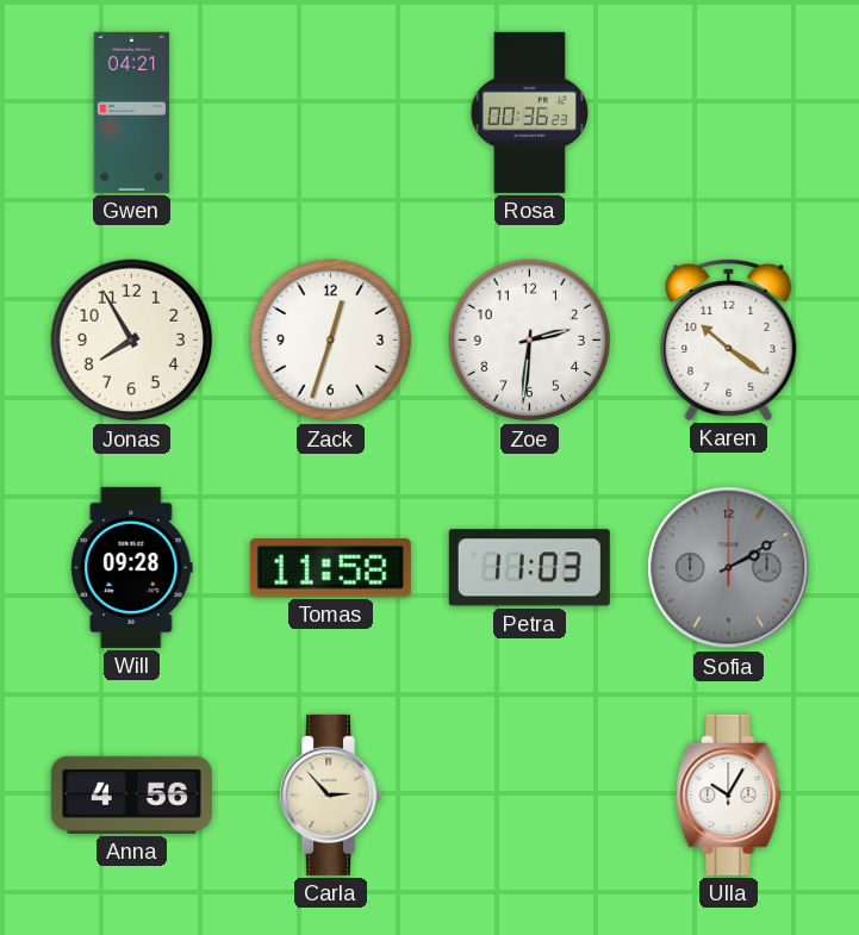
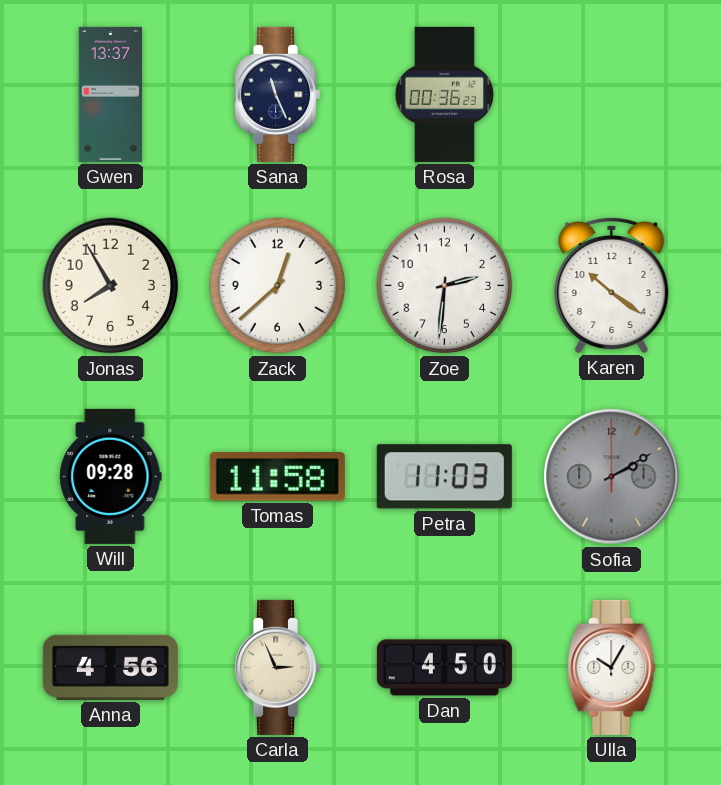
Gwen: 04:21 -> 13:37 (111, 94)
Sana: none -> 11:26 (278, 94)
Zack: 12:33 -> 12:38 (278, 286)
Carla: 2:53 -> 2:56 (278, 667)
Dan: none -> 4:50 (444, 668)
